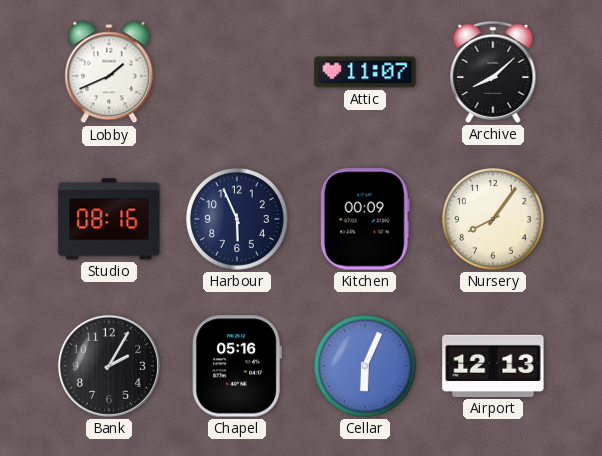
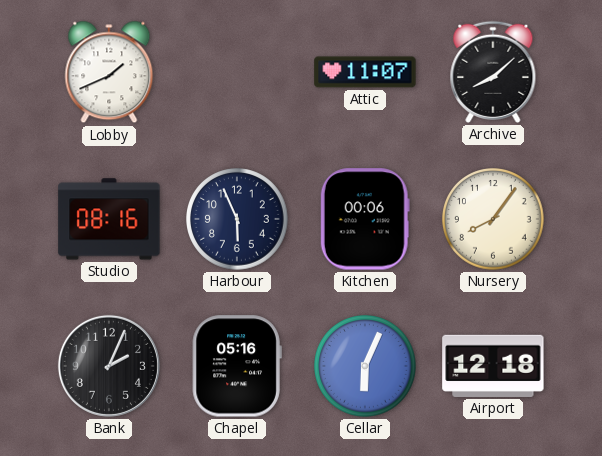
Kitchen: 00:09 -> 00:06 (365, 219)
Bank: 2:05 -> 2:04 (109, 366)
Airport: 12:13 -> 12:18 (493, 366)
